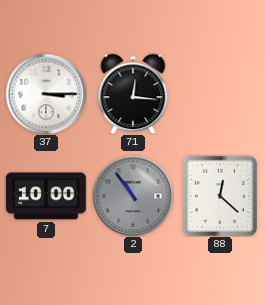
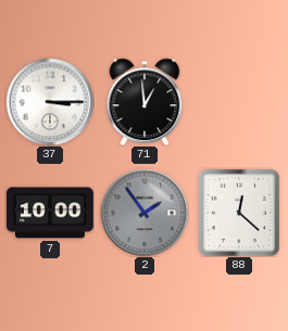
71: 12:16 -> 12:59 (145, 102)
2: 10:54 -> 1:54 (145, 213)
